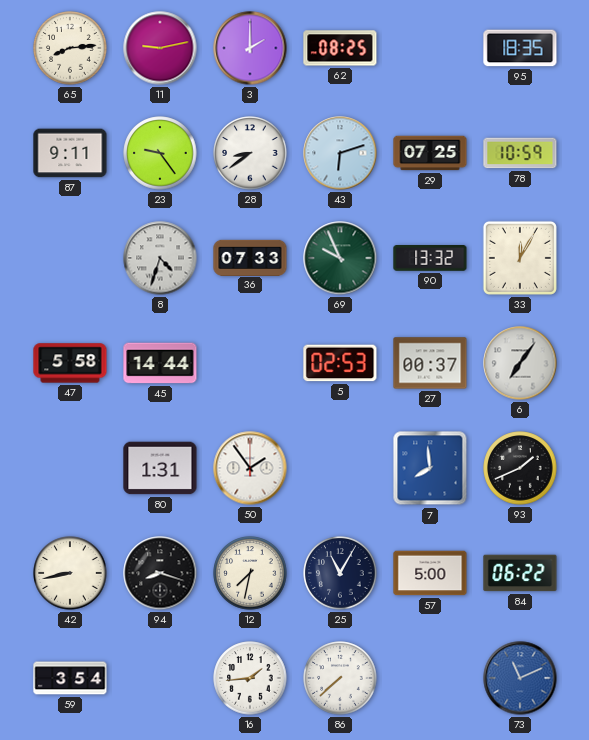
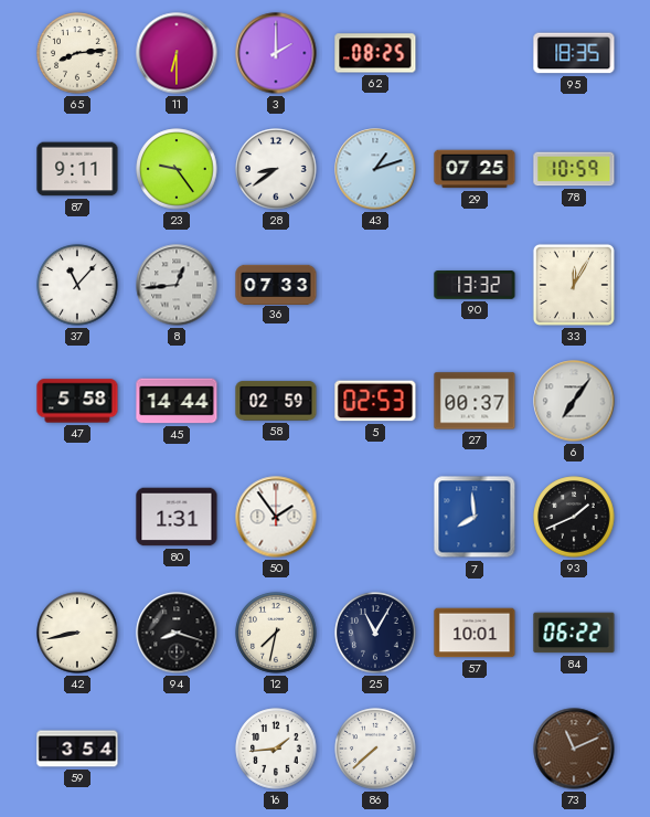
11: 9:13 -> 6:30 (177, 53)
43: 6:12 -> 1:12 (375, 169)
37: none -> 11:07 (77, 285)
8: 4:33 -> 12:44 (177, 285)
69: 9:56 -> none (340, 258)
58: none -> 02:59 (276, 401)
57: 5:00 -> 10:01 (475, 633)
73 dial: blue -> brown (574, 749)
